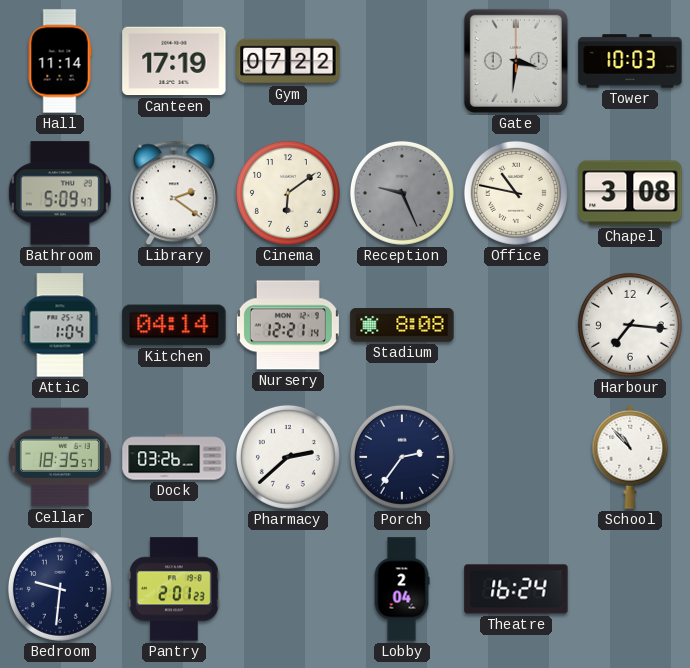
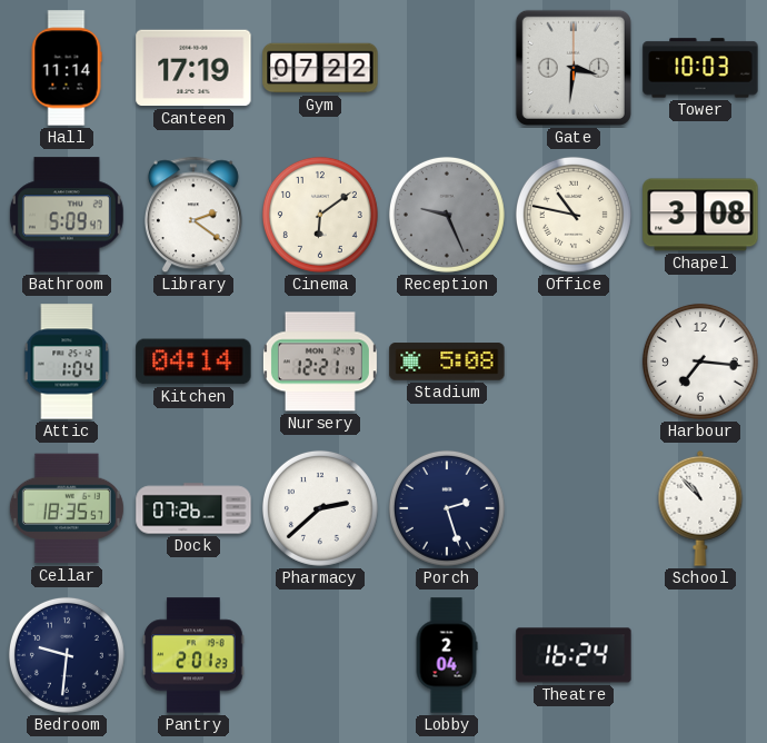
Stadium: 8:08 -> 5:08 (447, 361)
Dock: 03:26 -> 07:26 (193, 508)
Porch: 2:36 -> 2:27 (447, 508)
